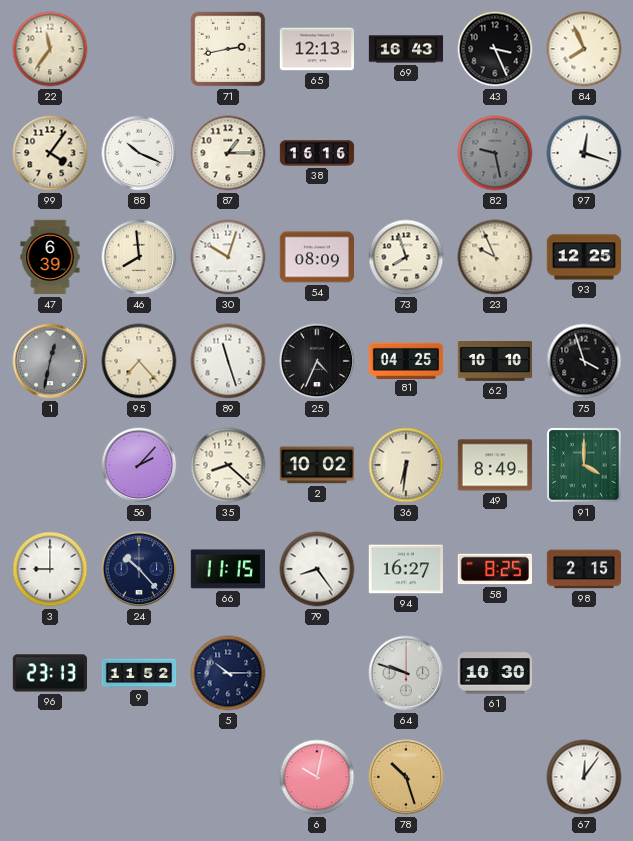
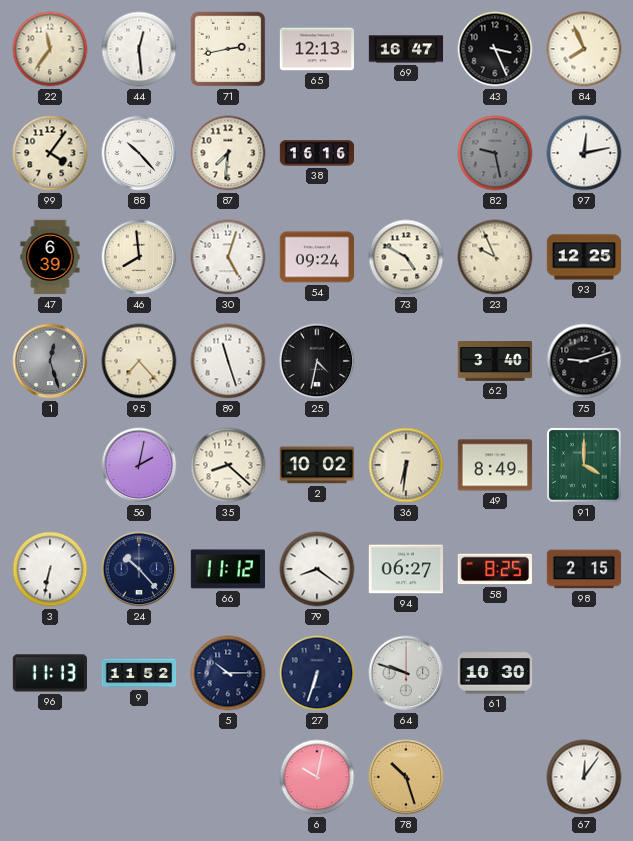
44: none -> 12:29 (139, 49)
69: 16:43 -> 16:47 (406, 49)
88: 10:19 -> 10:23 (139, 153)
87: 1:15 -> 7:31 (228, 153)
97: 12:18 -> 12:13 (584, 153)
30: 10:03 -> 5:03 (228, 257)
54: 08:09 -> 09:24 (317, 257)
73: 7:57 -> 4:50 (406, 257)
1: 12:32 -> 12:27 (50, 361)
25: 4:34 -> 4:32 (317, 361)
81: 04:25 -> none (406, 360)
62: 10:10 -> 3:40 (495, 361)
75: 3:57 -> 9:12 (584, 361)
56: 2:07 -> 2:02 (139, 465)
3: 9:00 -> 6:32 (50, 569)
66: 11:15 -> 11:12 (227, 569)
79: 8:24 -> 8:21 (317, 569)
94: 16:27 -> 06:27 (406, 569)
96: 23:13 -> 11:13 (49, 673)
27: none -> 6:33 (317, 673)
